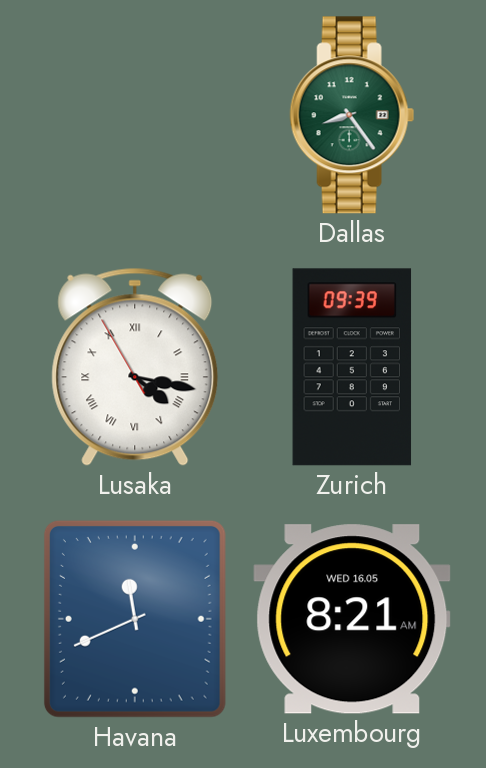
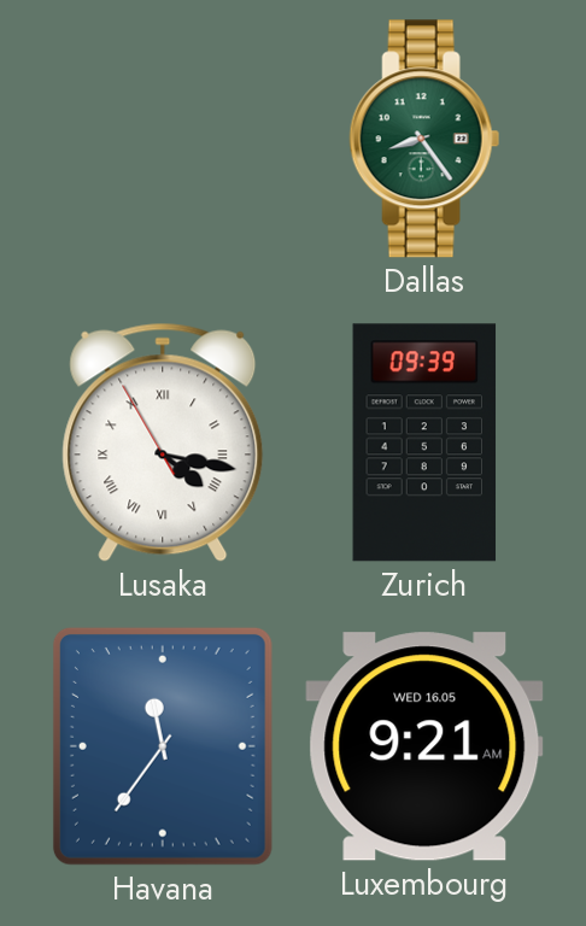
Havana: 11:41 -> 11:36 (163, 746)
Luxembourg: 8:21 -> 9:21 (424, 746)
